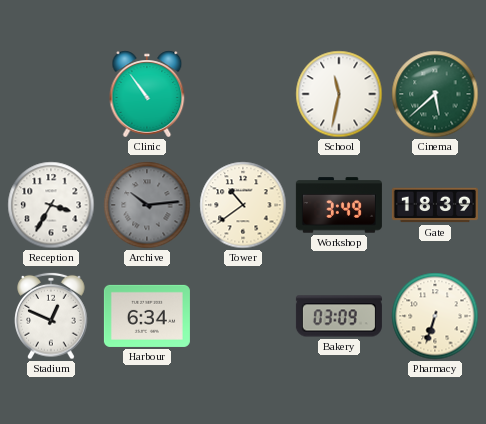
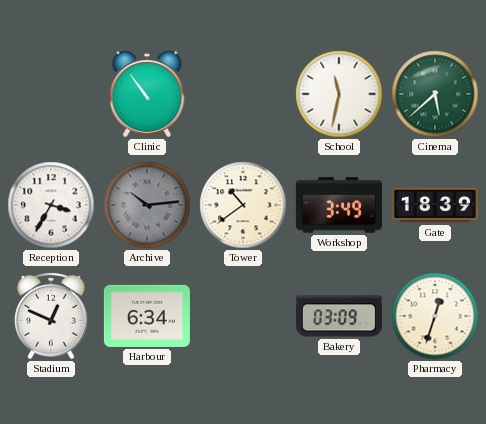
Pharmacy: 6:33 -> 12:33 (435, 316)
